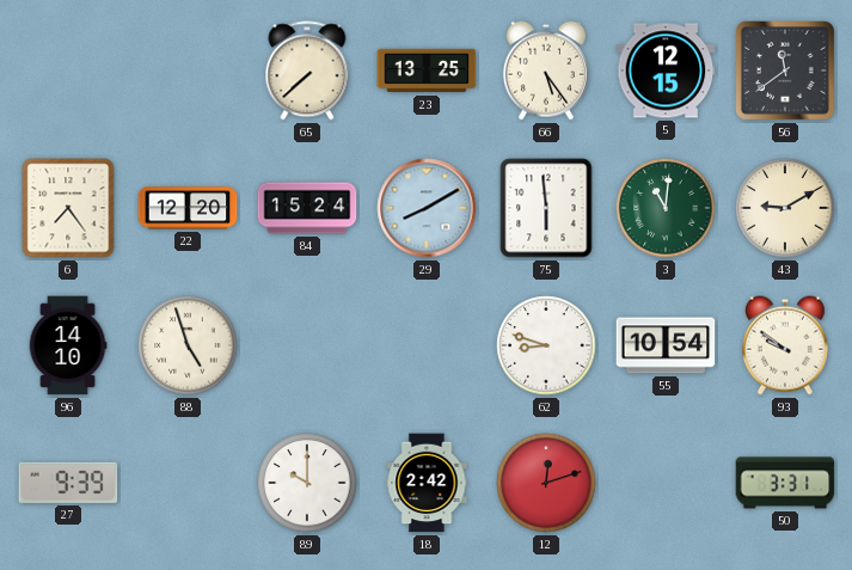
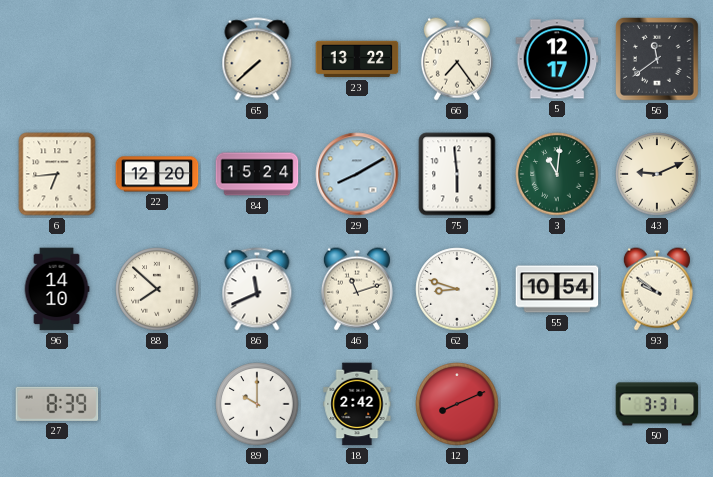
23: 13:25 -> 13:22 (357, 59)
66: 5:24 -> 7:24 (457, 59)
5: 12:15 -> 12:17 (557, 59)
6: 7:24 -> 6:44 (57, 174)
43: 9:10 -> 9:11 (657, 174)
88: 4:57 -> 7:52 (157, 289)
86: none -> 11:41 (257, 289)
46: none -> 11:12 (357, 289)
27: 9:39 -> 8:39 (57, 404)
12: 12:12 -> 8:11 (457, 404)
